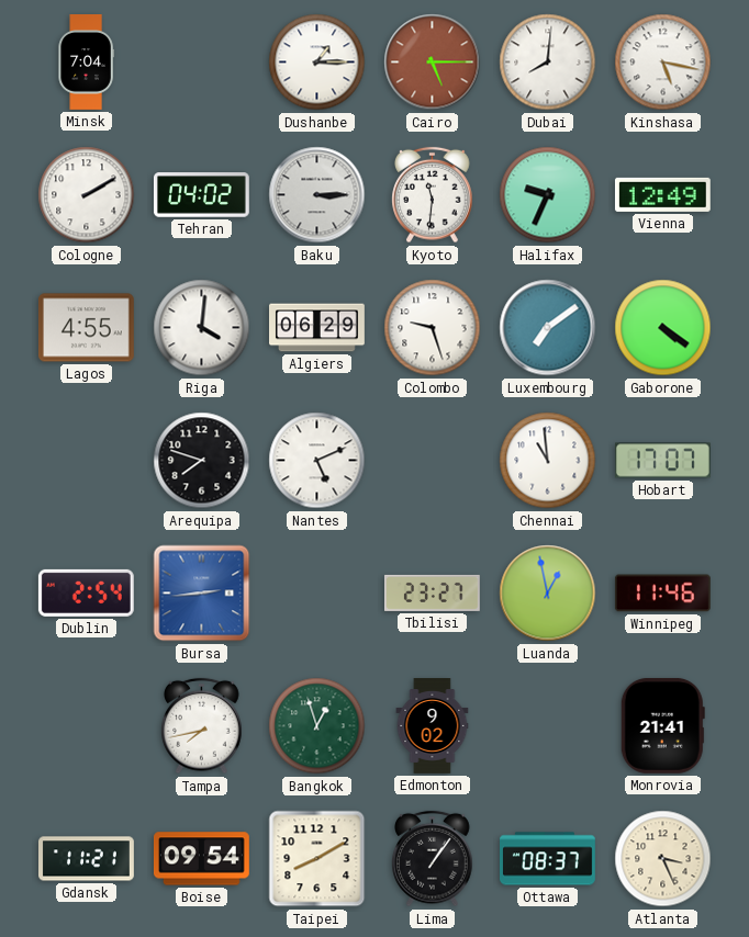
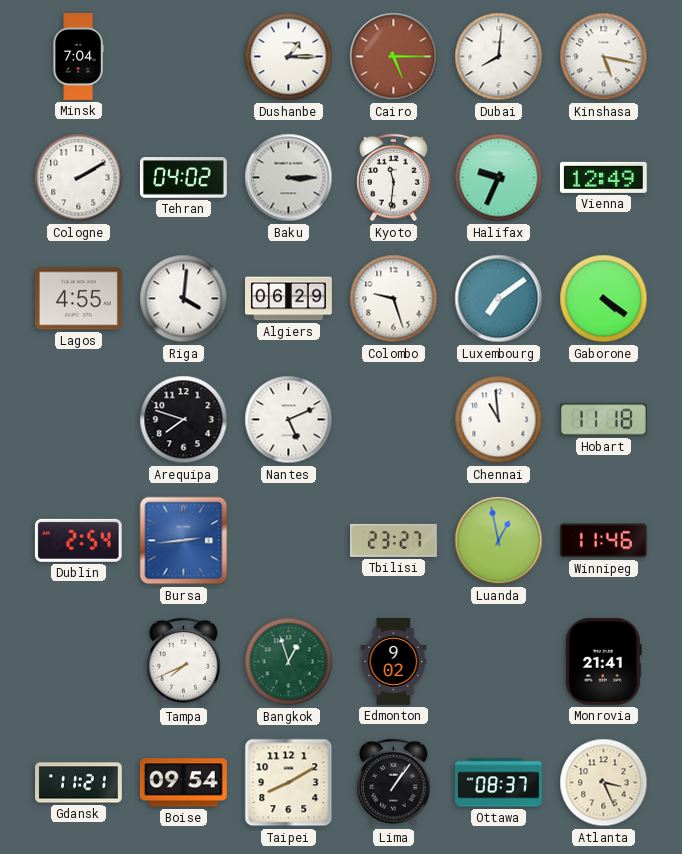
Hobart: 17:07 -> 11:18 (603, 420)
Tampa: 7:43 -> 7:41 (184, 662)
